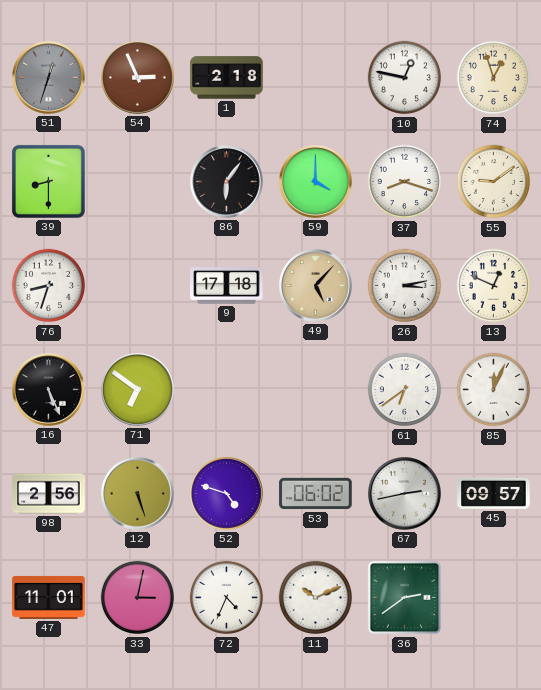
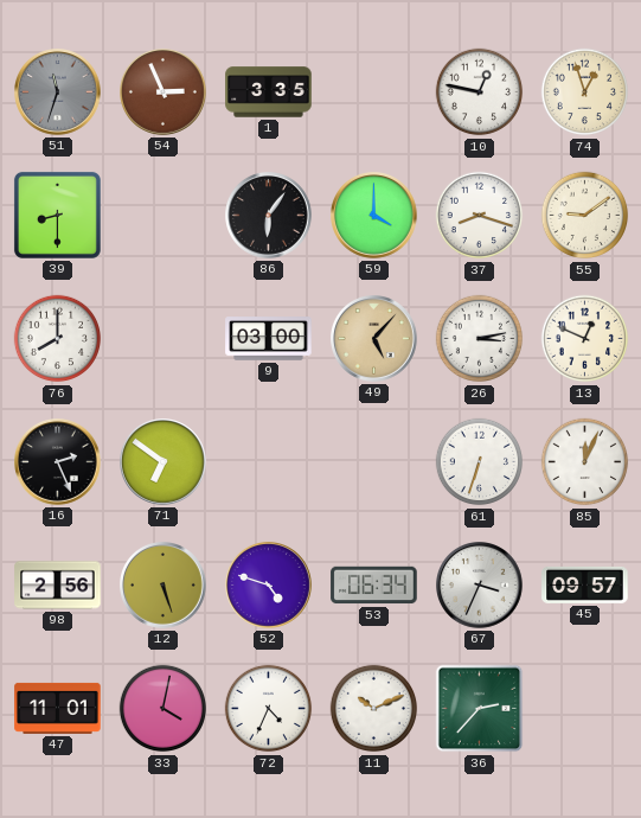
51: 12:33 -> 11:33 (58, 92)
1: 2:18 -> 3:35 (269, 92)
76: 8:33 -> 8:00 (58, 339)
9: 17:18 -> 03:00 (269, 339)
16: 5:26 -> 2:26 (58, 462)
61: 6:39 -> 6:33 (480, 462)
53: 06:02 -> 06:34 (374, 586)
67: 2:43 -> 3:34 (480, 586)
33: 3:02 -> 4:02 (164, 709)
36: 2:39 -> 2:37 (480, 709)
